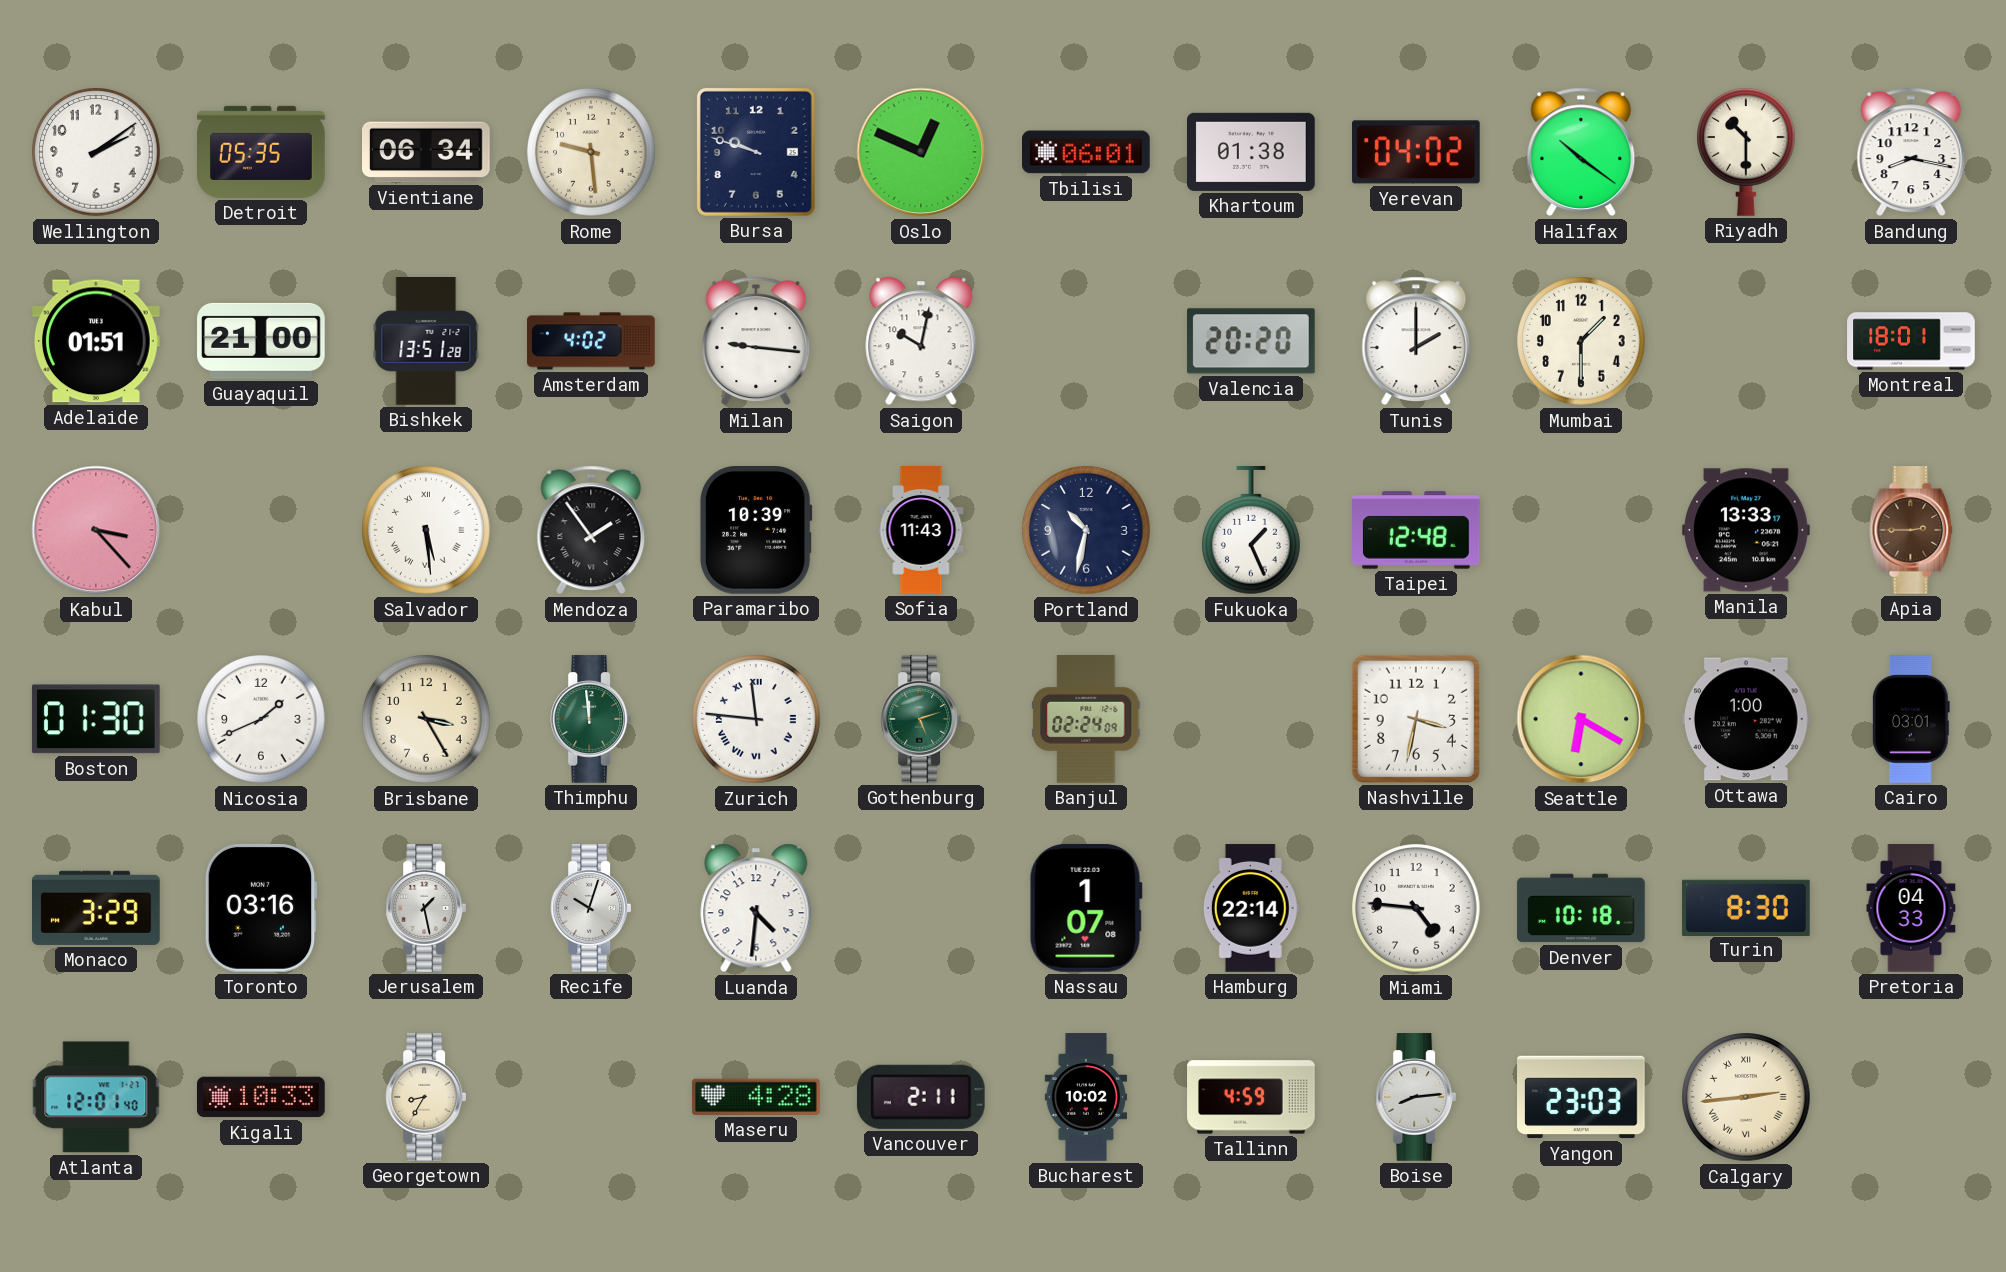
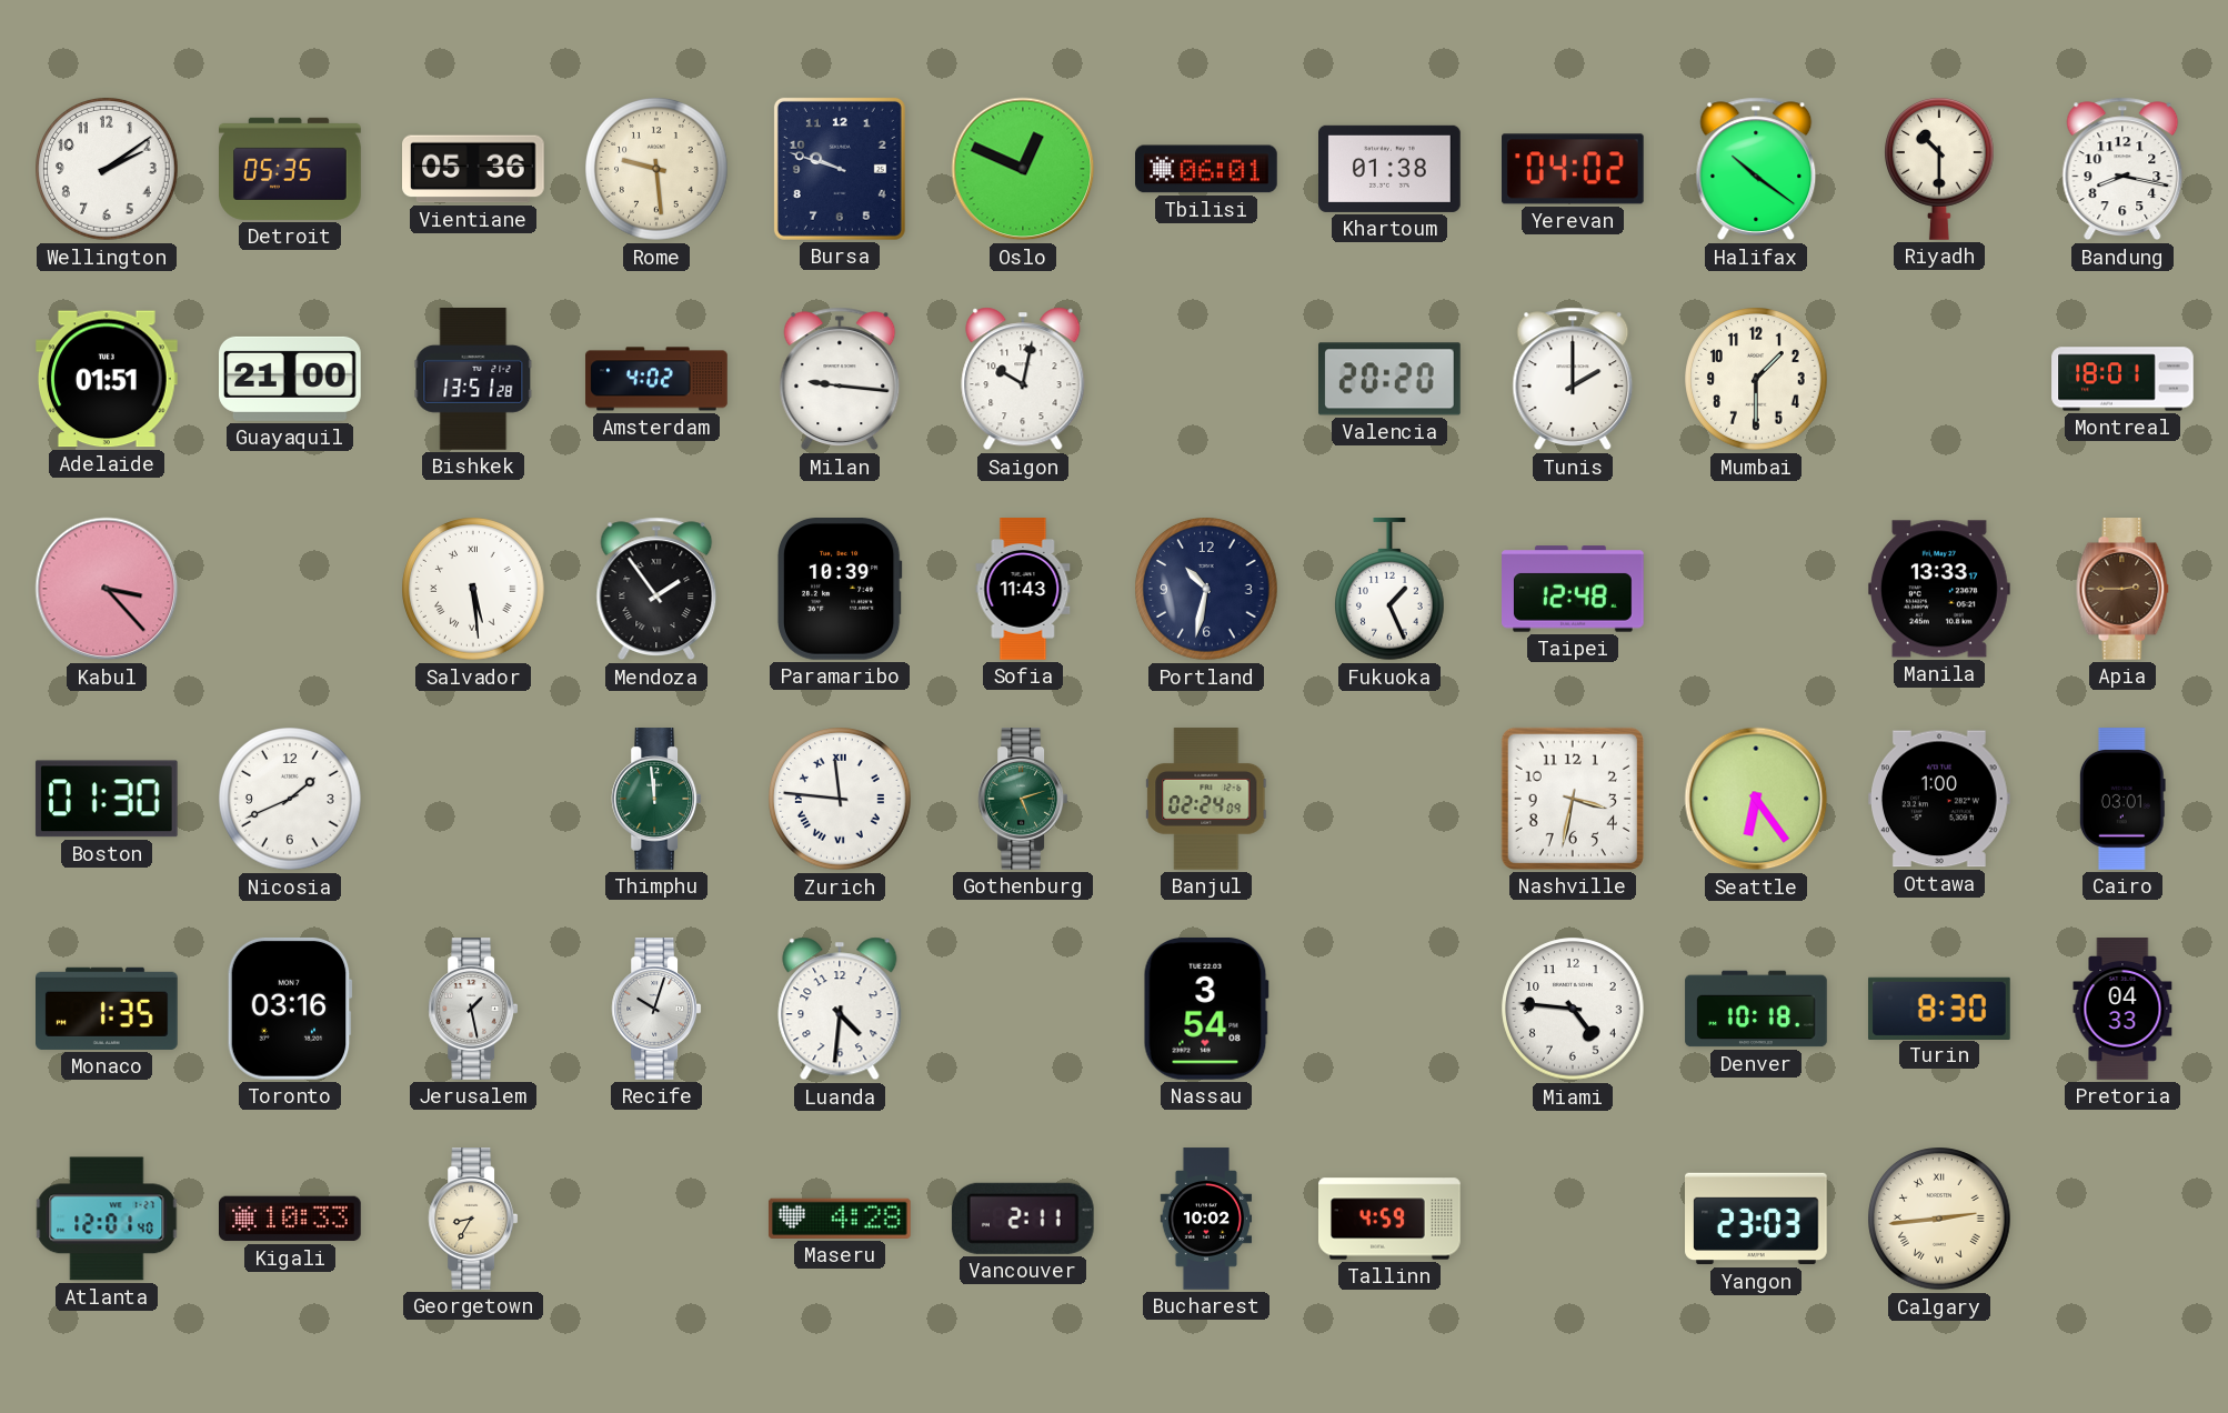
Vientiane: 06:34 -> 05:36 (473, 169)
Brisbane: 3:25 -> none (426, 719)
Seattle: 6:20 -> 6:24 (1756, 799)
Monaco: 3:29 -> 1:35 (108, 1009)
Nassau: 1:07 -> 3:54 (1206, 1009)
Hamburg: 22:14 -> none (1251, 908)
Boise: 8:14 -> none (1416, 1097)
